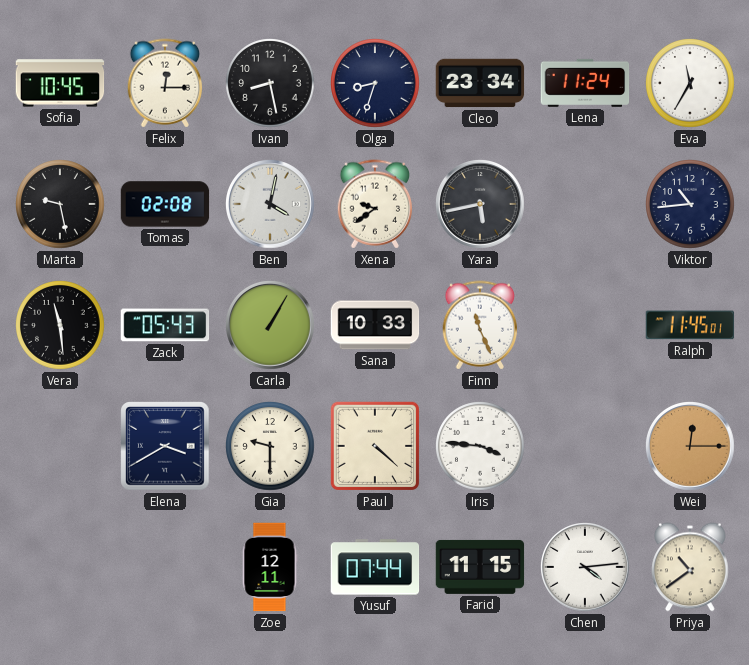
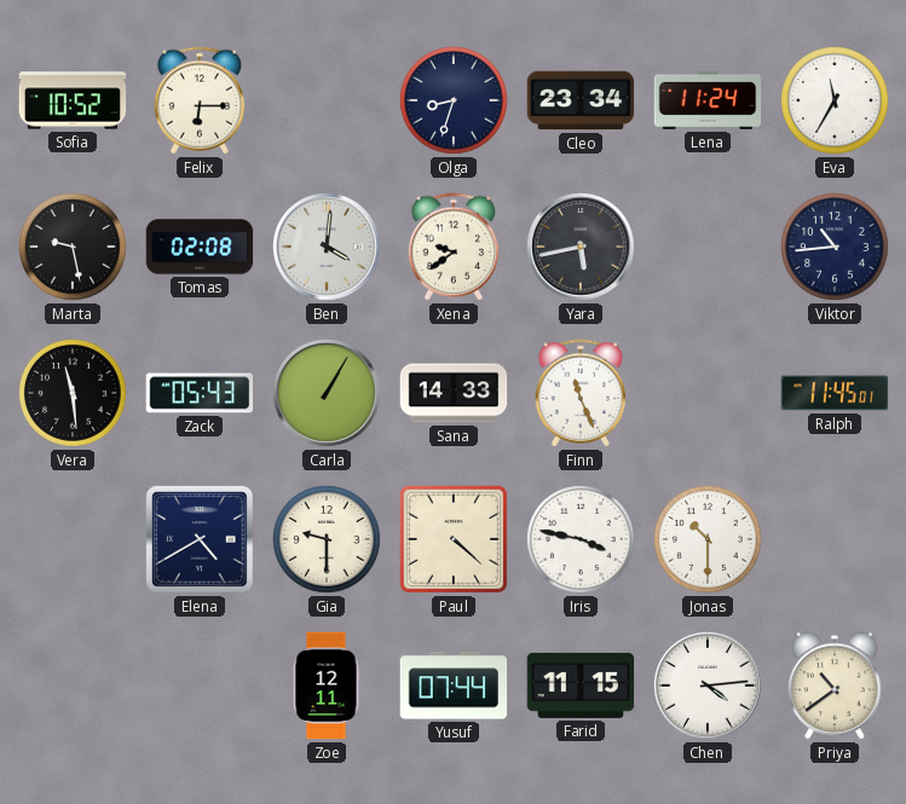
Sofia: 10:45 -> 10:52 (73, 100)
Felix: 12:15 -> 6:15 (200, 100)
Ivan: 8:28 -> none (271, 84)
Ben: 4:02 -> 4:01 (328, 248)
Sana: 10:33 -> 14:33 (454, 393)
Elena: 3:40 -> 4:40 (200, 539)
Iris: 3:46 -> 3:47 (582, 540)
Jonas: none -> 10:30 (709, 540)
Wei: 12:15 -> none (691, 447)
